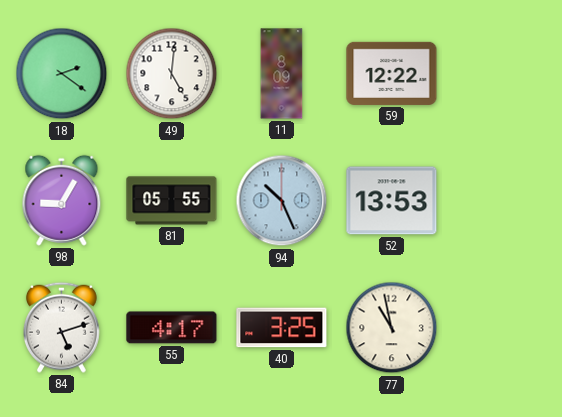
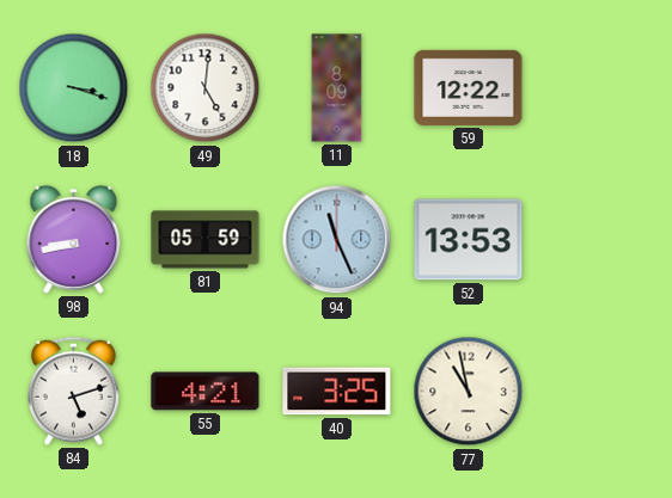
18: 2:21 -> 3:18 (74, 88)
98: 9:05 -> 8:43 (74, 239)
81: 05:55 -> 05:59 (206, 240)
94: 10:26 -> 11:26 (337, 240)
55: 4:17 -> 4:21 (206, 392)
